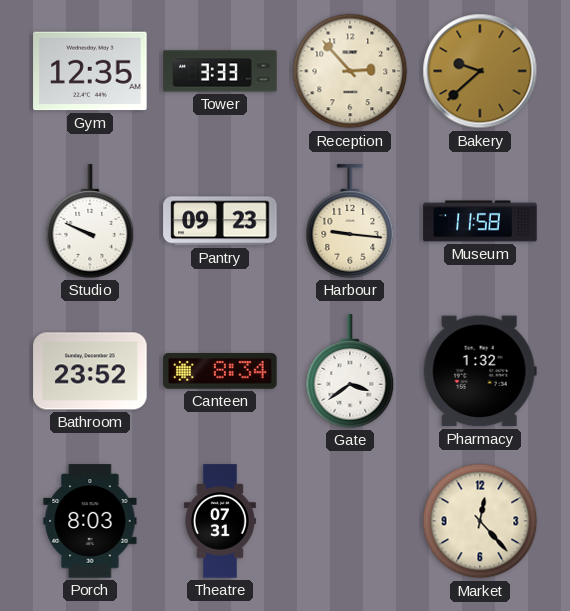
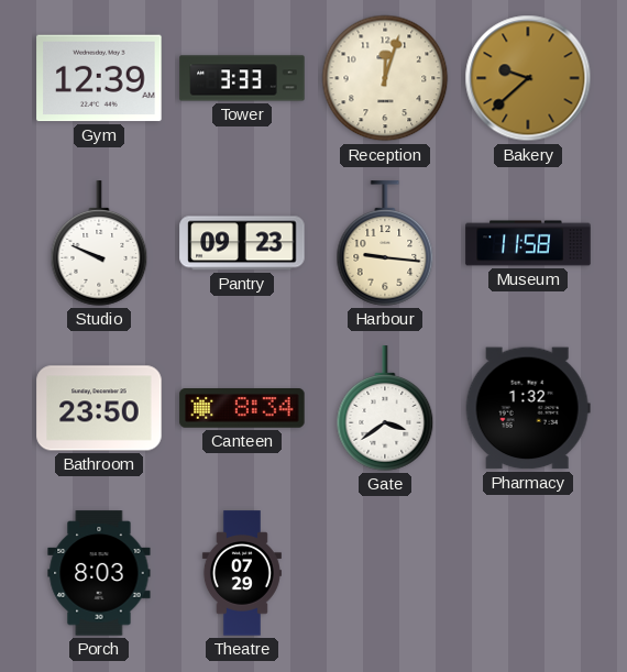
Gym: 12:35 -> 12:39 (99, 78)
Reception: 2:53 -> 12:03 (385, 78)
Bathroom: 23:52 -> 23:50 (99, 408)
Theatre: 07:31 -> 07:29 (242, 573)
Market: 12:23 -> none (480, 521)
